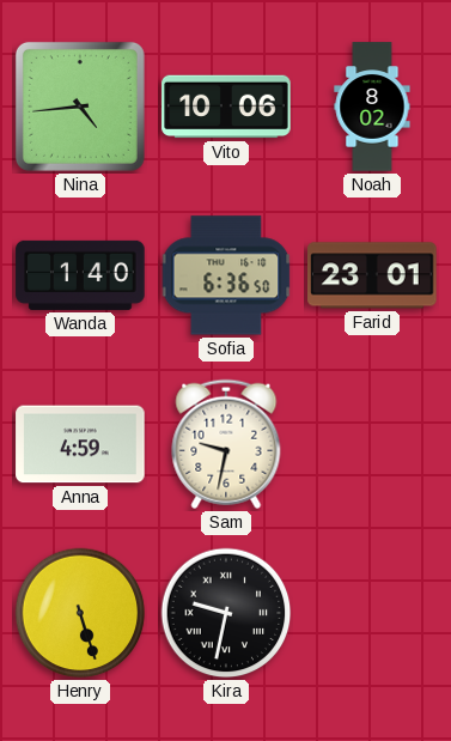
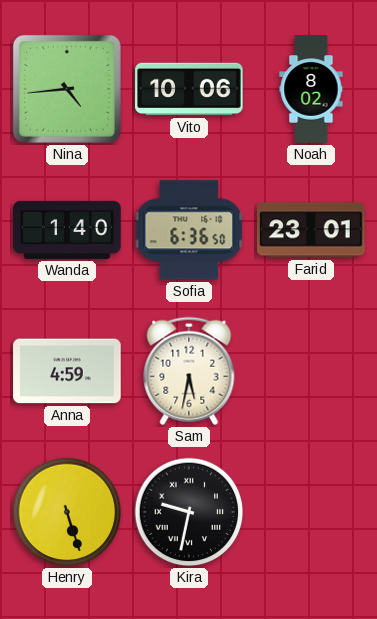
Sam: 9:32 -> 5:32 (189, 371)
